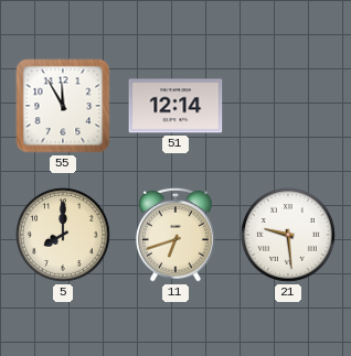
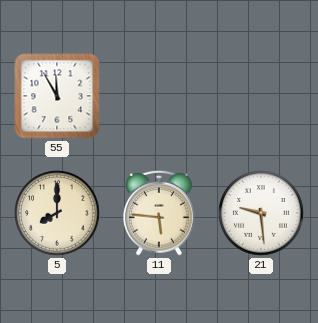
51: 12:14 -> none (175, 106)
11: 6:42 -> 5:46 (160, 213)
